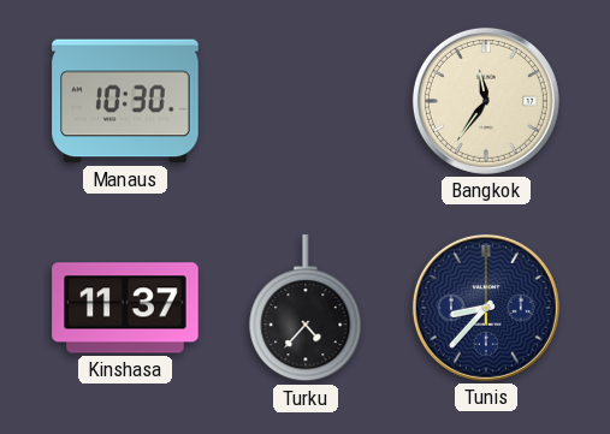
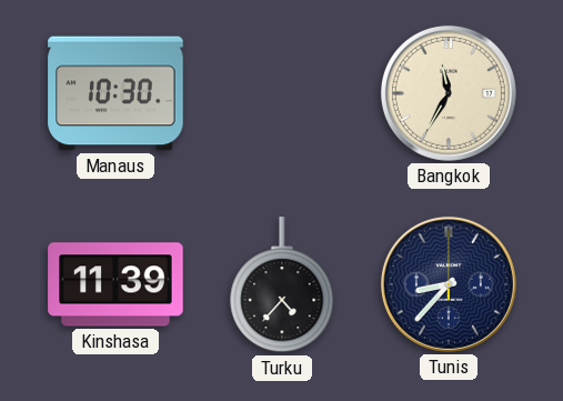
Bangkok: 11:36 -> 11:35 (449, 93)
Kinshasa: 11:37 -> 11:39 (115, 284)
